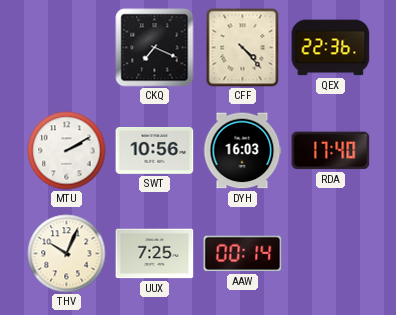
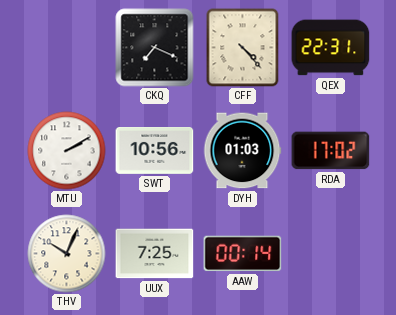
QEX: 22:36 -> 22:31 (331, 48)
DYH: 16:03 -> 01:03 (242, 151)
RDA: 17:40 -> 17:02 (331, 151)
